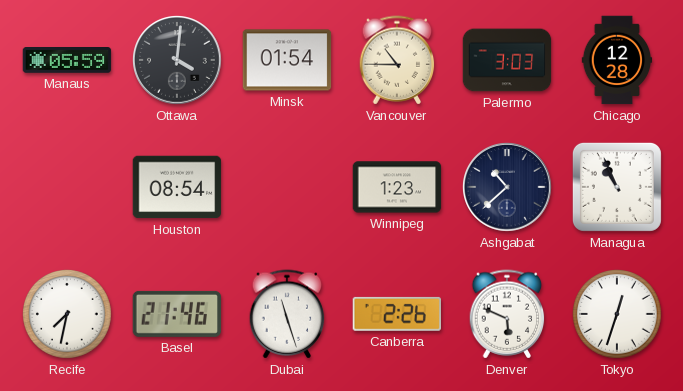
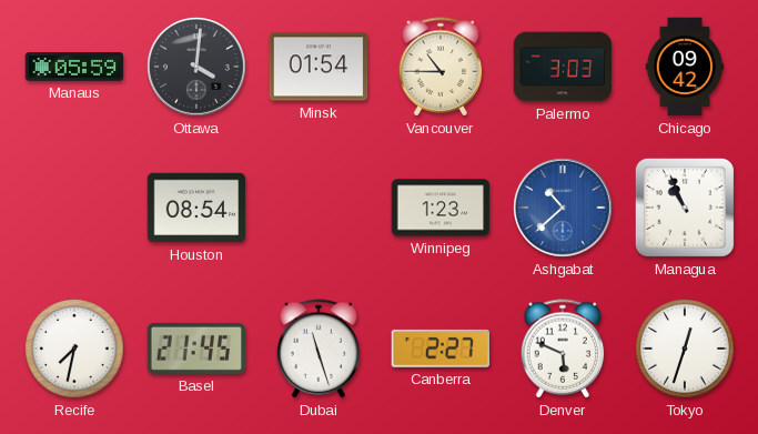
Chicago: 12:28 -> 09:42 (685, 67)
Ashgabat dial: navy -> blue (564, 209)
Basel: 21:46 -> 21:45 (196, 349)
Canberra: 2:26 -> 2:27 (439, 349)
